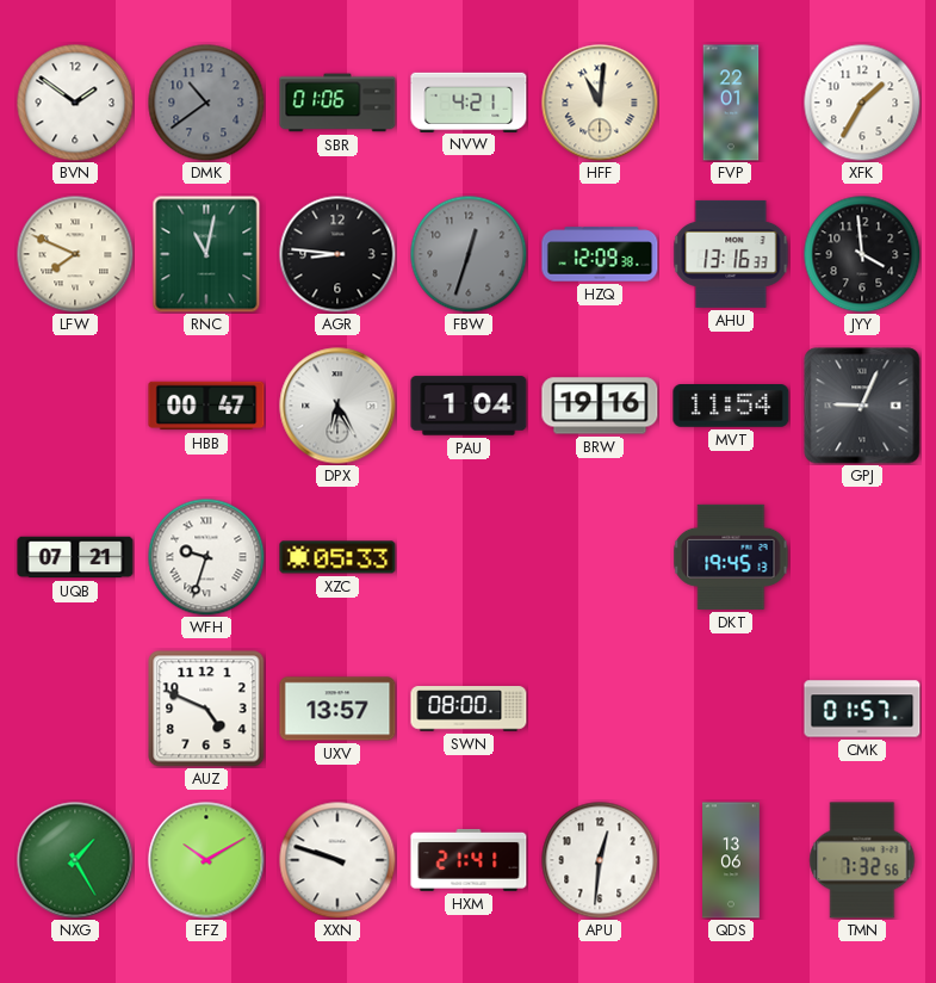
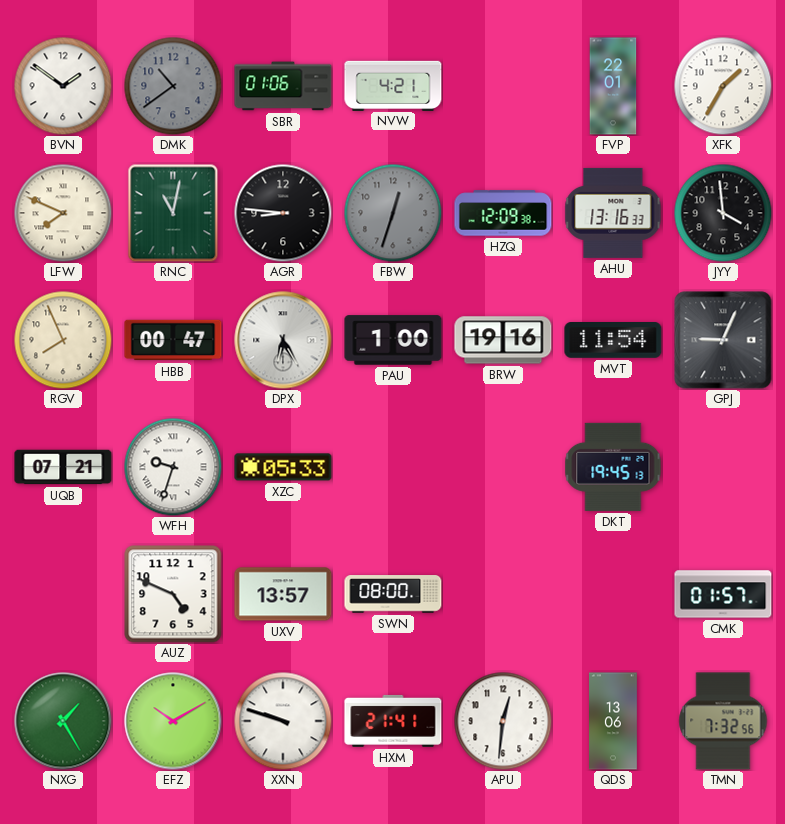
HFF: 11:01 -> none (600, 103)
RGV: none -> 7:56 (63, 340)
PAU: 1:04 -> 1:00 (393, 340)
